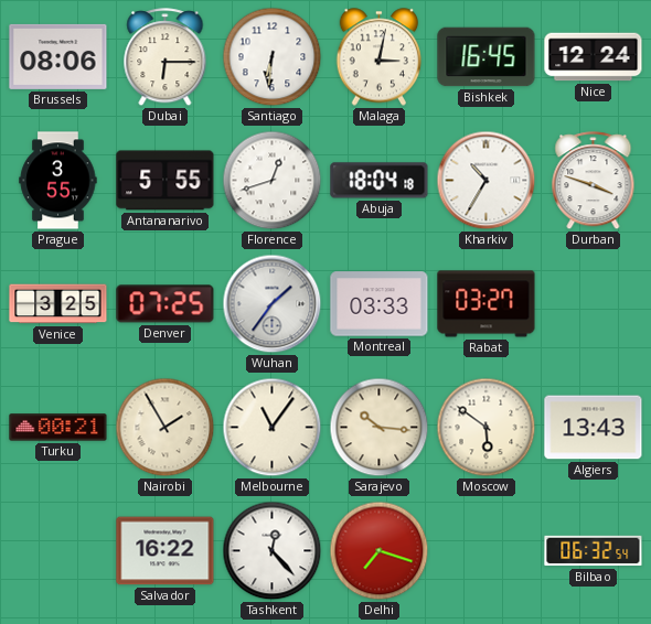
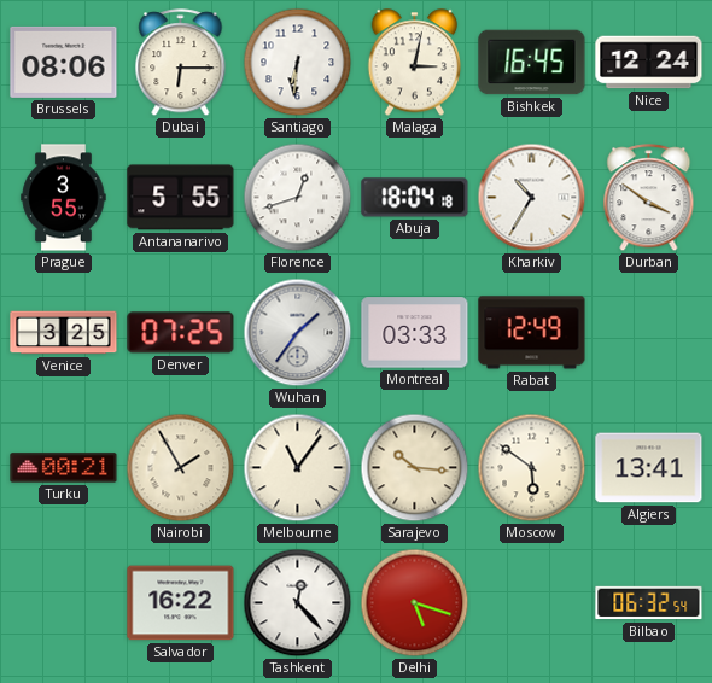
Durban: 3:48 -> 3:51 (649, 198)
Rabat: 03:27 -> 12:49 (532, 333)
Algiers: 13:43 -> 13:41 (649, 468)
Delhi: 7:18 -> 5:18 (415, 603)
